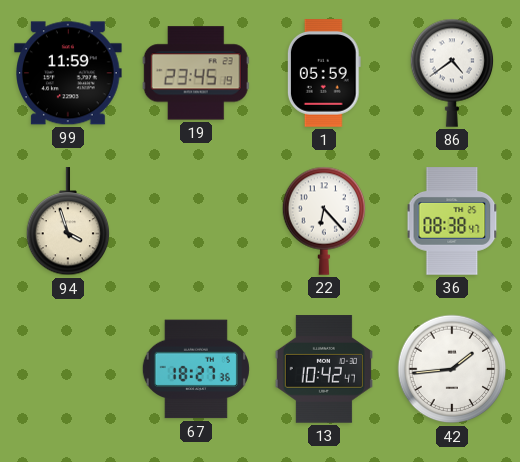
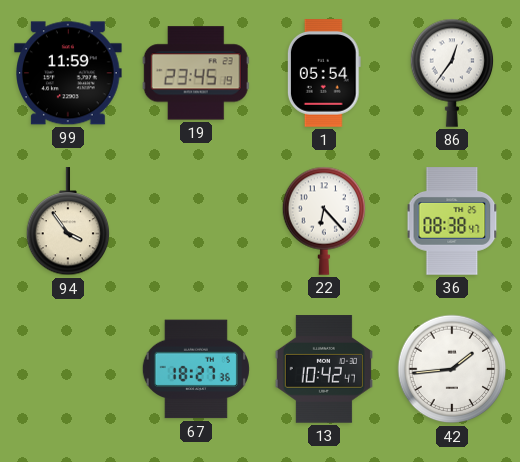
1: 05:59 -> 05:54 (324, 73)
86: 4:39 -> 12:36 (452, 73)
94: 3:57 -> 3:54 (68, 222)
